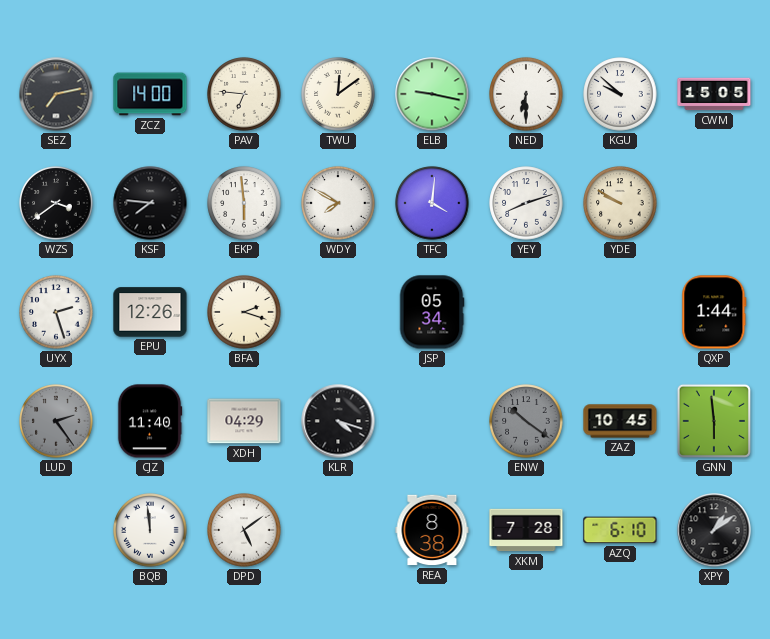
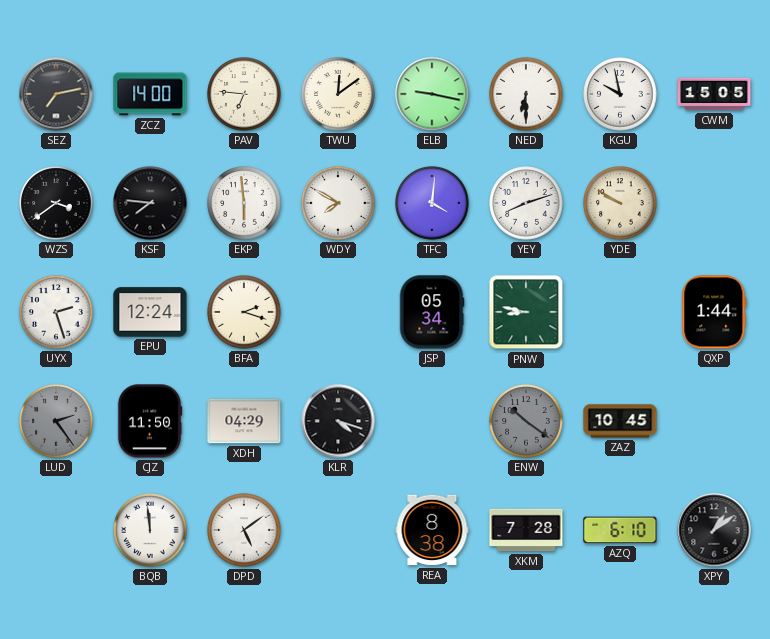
KGU: 9:52 -> 9:58 (620, 94)
EPU: 12:26 -> 12:24 (150, 312)
PNW: none -> 8:47 (526, 312)
CJZ: 11:40 -> 11:50 (150, 421)
GNN: 5:59 -> none (714, 421)
